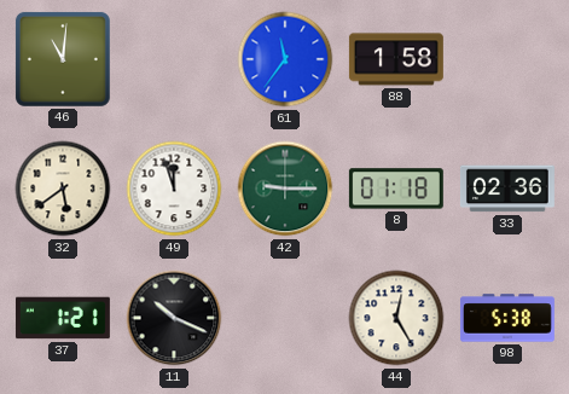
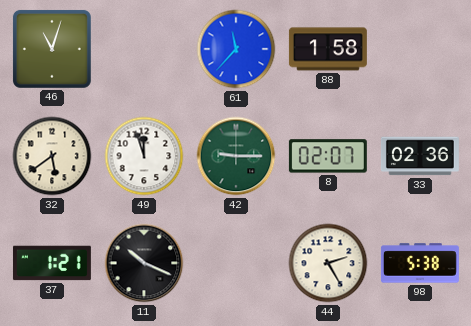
46: 11:01 -> 11:03 (52, 49)
61: 11:36 -> 11:37 (236, 49)
8: 01:18 -> 02:07 (328, 156)
44: 12:25 -> 2:25 (328, 263)
